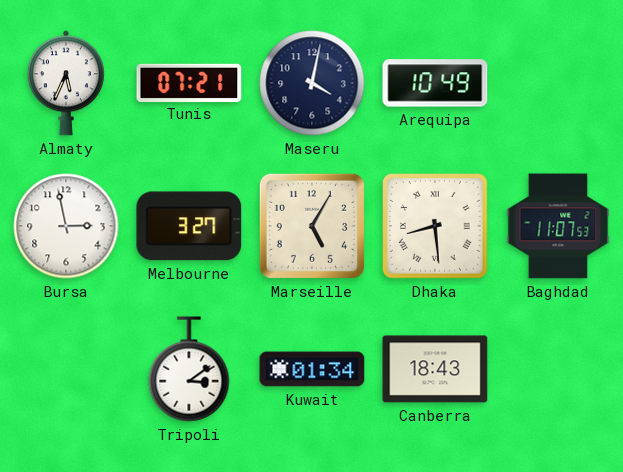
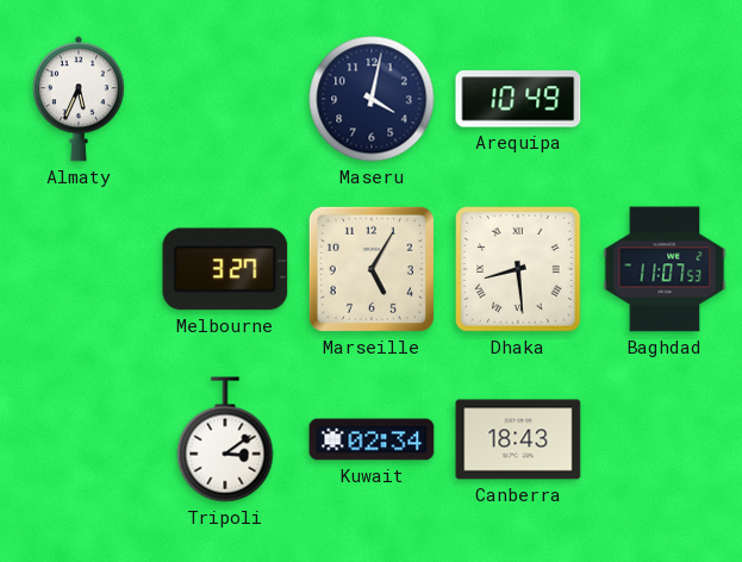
Tunis: 07:21 -> none (189, 82)
Bursa: 2:58 -> none (66, 226)
Kuwait: 01:34 -> 02:34 (372, 439)
